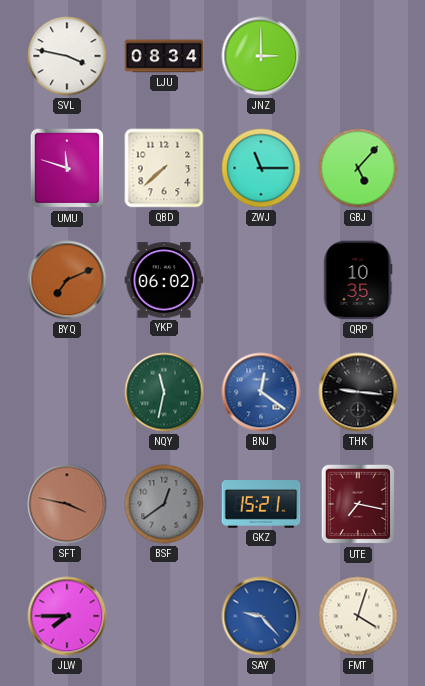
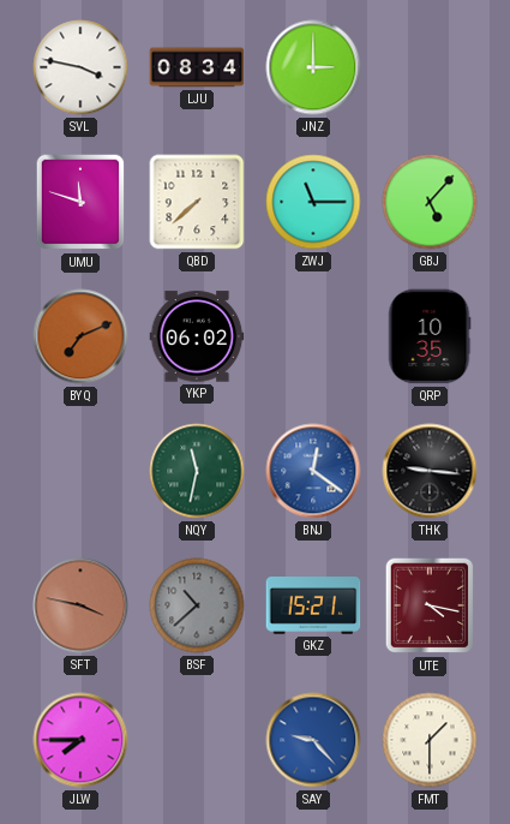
BSF: 12:39 -> 10:38 (197, 605)
UTE: 7:17 -> 4:17 (430, 605)
FMT: 4:03 -> 1:30 (430, 740)
